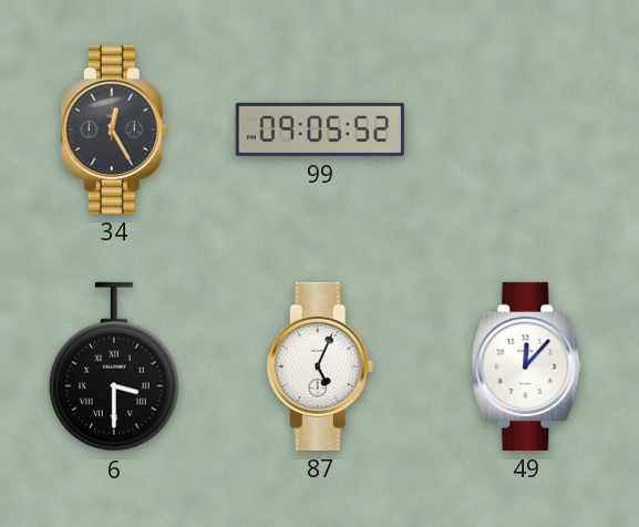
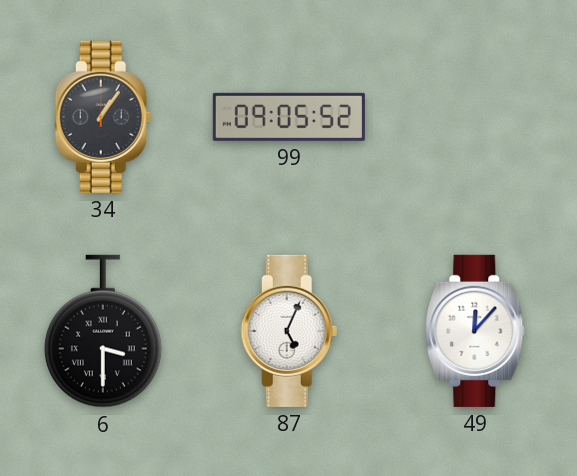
34: 12:25 -> 1:06 (103, 117)
